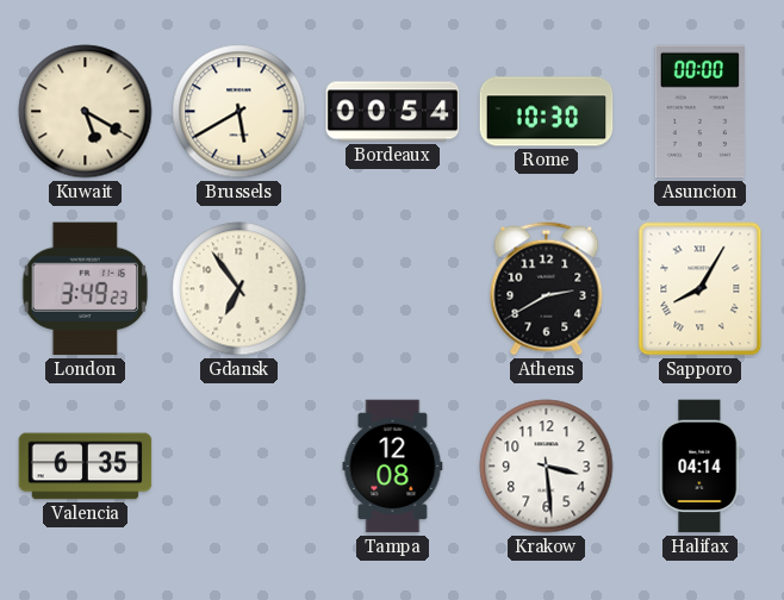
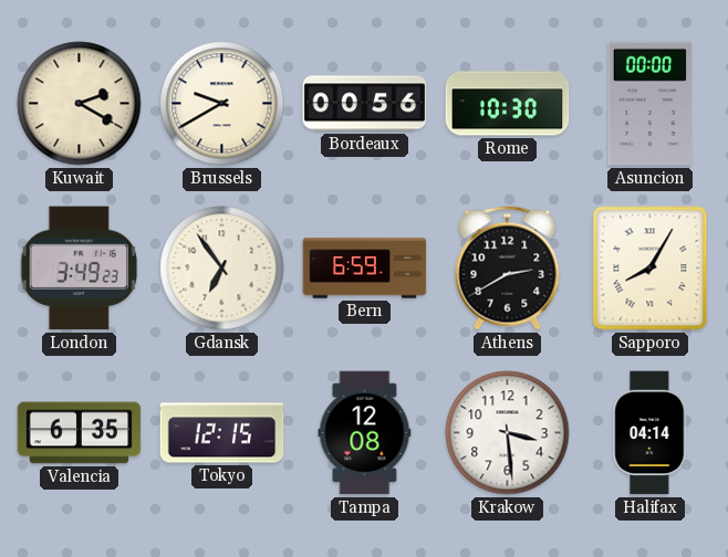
Kuwait: 5:20 -> 2:20 (80, 104)
Brussels: 5:40 -> 9:40 (222, 104)
Bordeaux: 00:54 -> 00:56 (365, 104)
Bern: none -> 6:59 (365, 269)
Tokyo: none -> 12:15 (222, 433)
